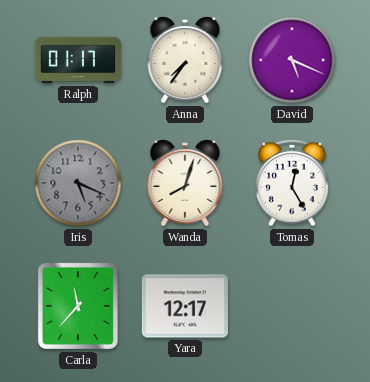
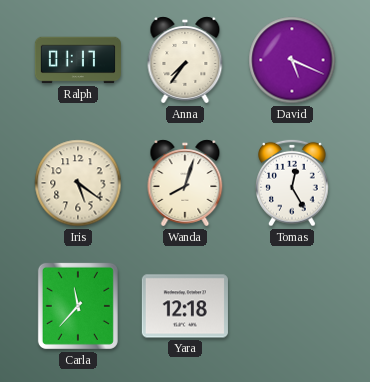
Iris: 5:19 -> 5:21 (78, 183)
Iris dial: grey -> cream (78, 183)
Yara: 12:17 -> 12:18 (185, 306)
